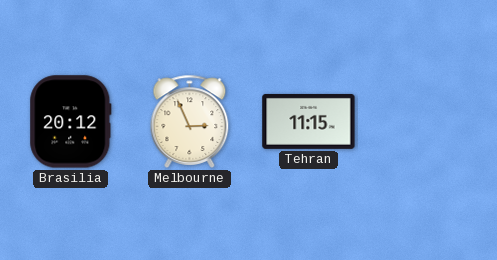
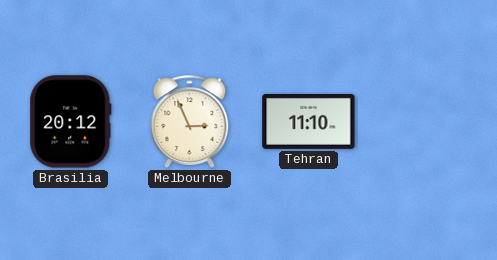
Tehran: 11:15 -> 11:10 (309, 121)
